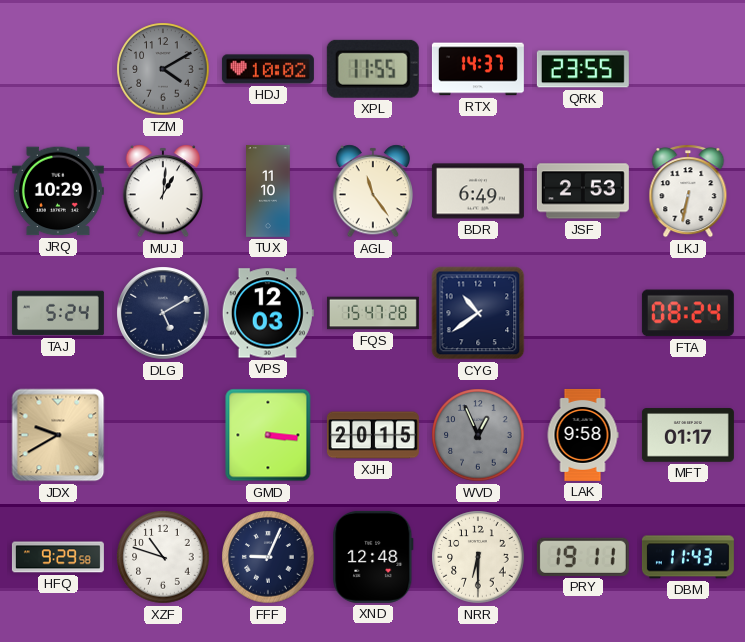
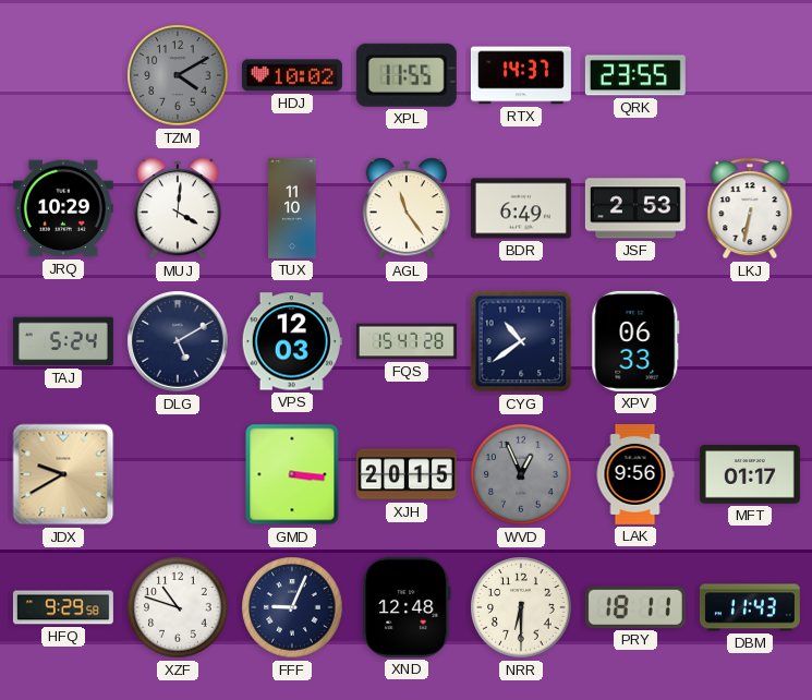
MUJ: 1:01 -> 4:01 (177, 208)
XPV: none -> 06:33 (635, 341)
FTA: 08:24 -> none (688, 313)
LAK: 9:58 -> 9:56 (635, 474)
PRY: 19:11 -> 18:11 (635, 607)
